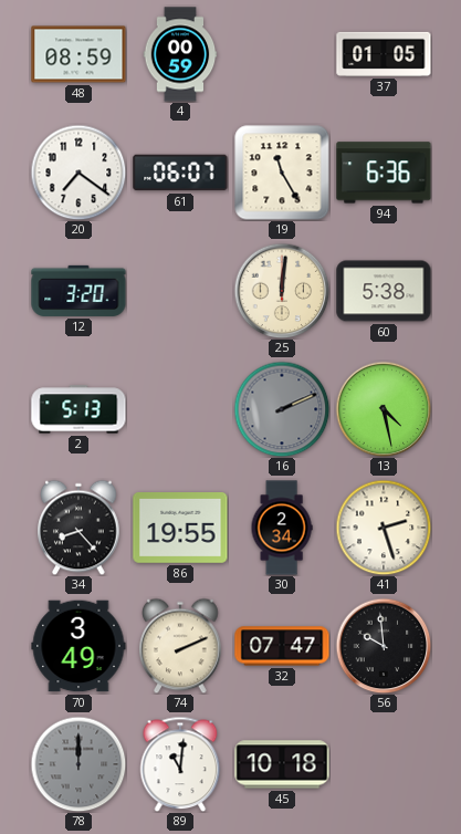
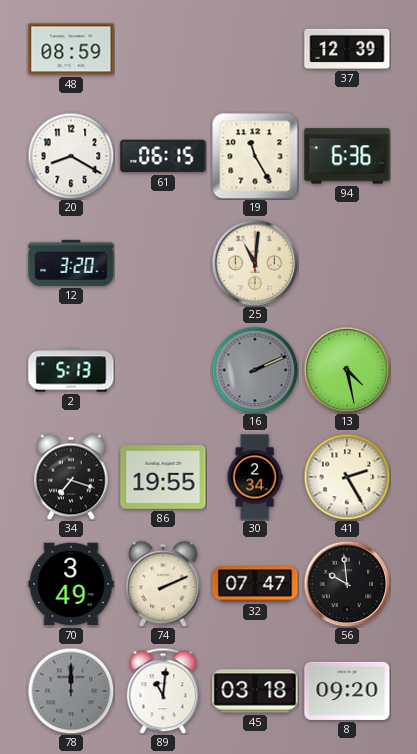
4: 00:59 -> none (180, 54)
37: 01:05 -> 12:39 (347, 49)
20: 7:21 -> 8:20 (71, 156)
61: 06:07 -> 06:15 (163, 156)
25: 12:01 -> 11:01 (255, 263)
60: 5:38 -> none (384, 291)
34: 8:23 -> 7:18 (71, 477)
41: 2:27 -> 2:25 (347, 477)
45: 10:18 -> 03:18 (255, 691)
8: none -> 09:20 (347, 691)
